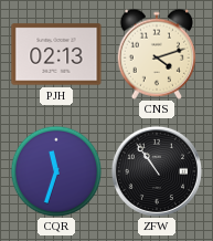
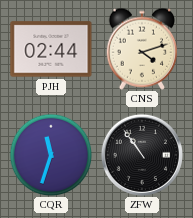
PJH: 02:13 -> 02:44 (51, 49)
